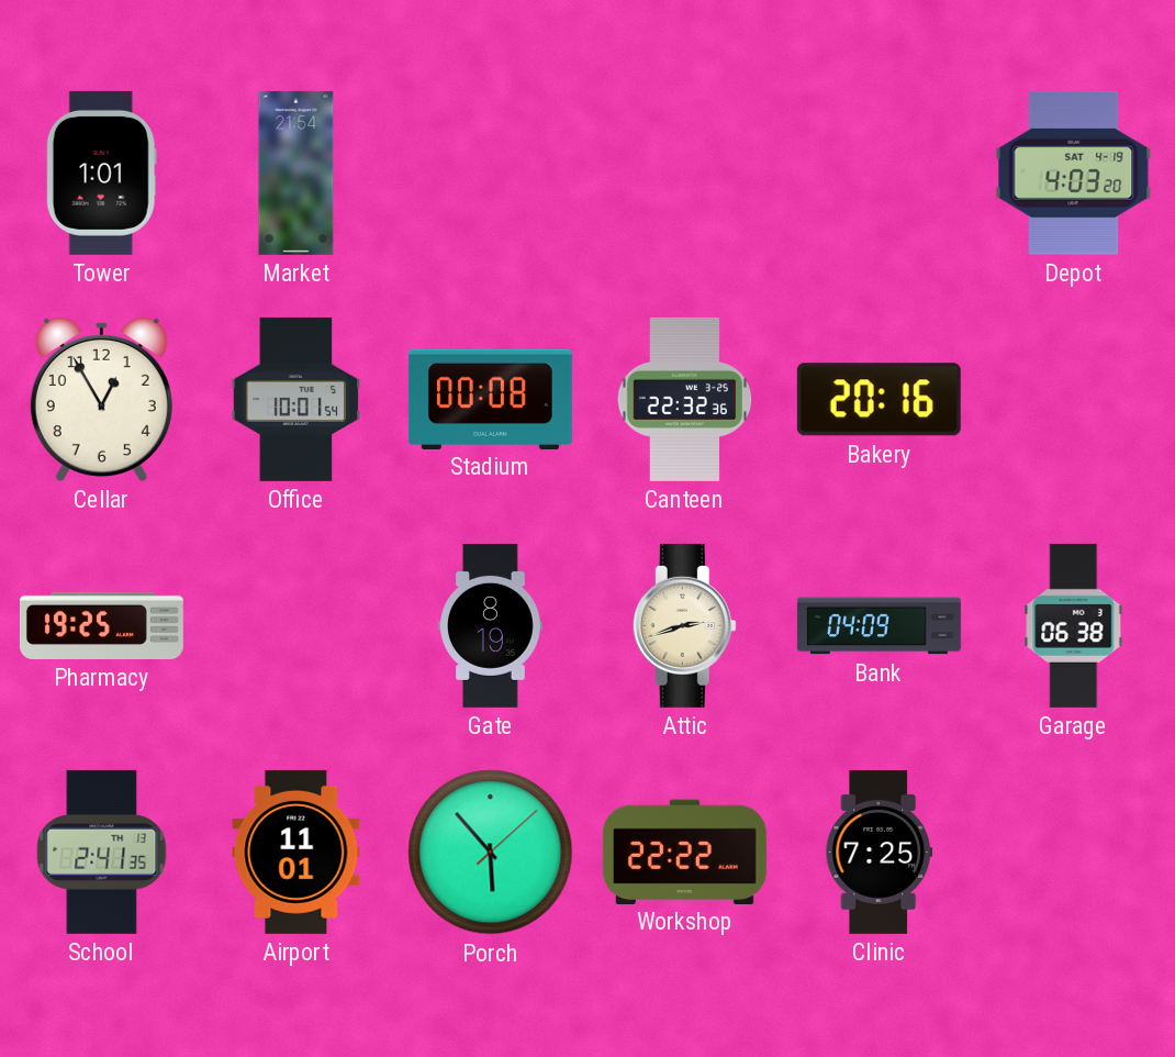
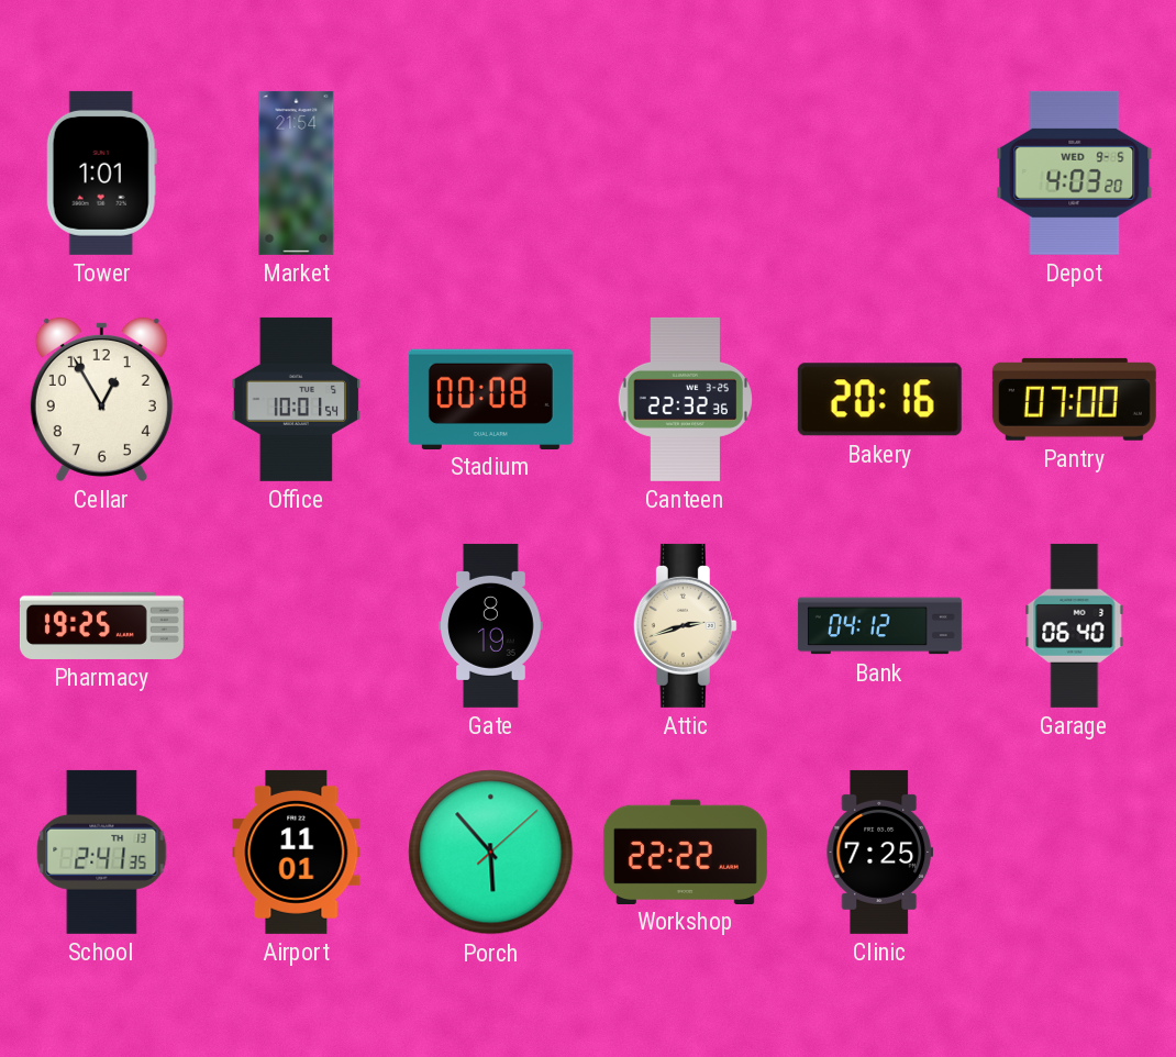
Depot date: SAT 4-19 -> WED 9-5 (1075, 173)
Pantry: none -> 07:00 (1074, 399)
Bank: 04:09 -> 04:12 (879, 626)
Garage: 06:38 -> 06:40 (1075, 625)
